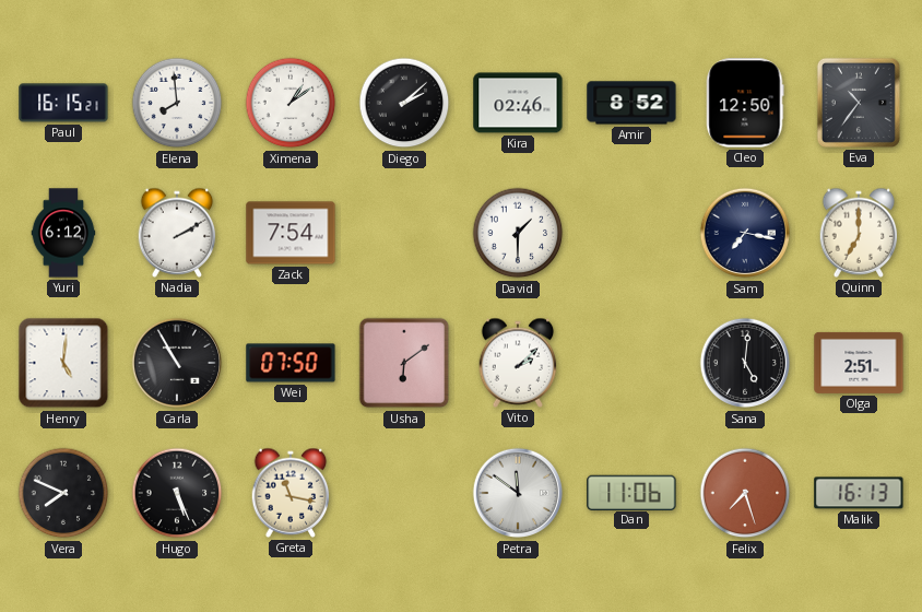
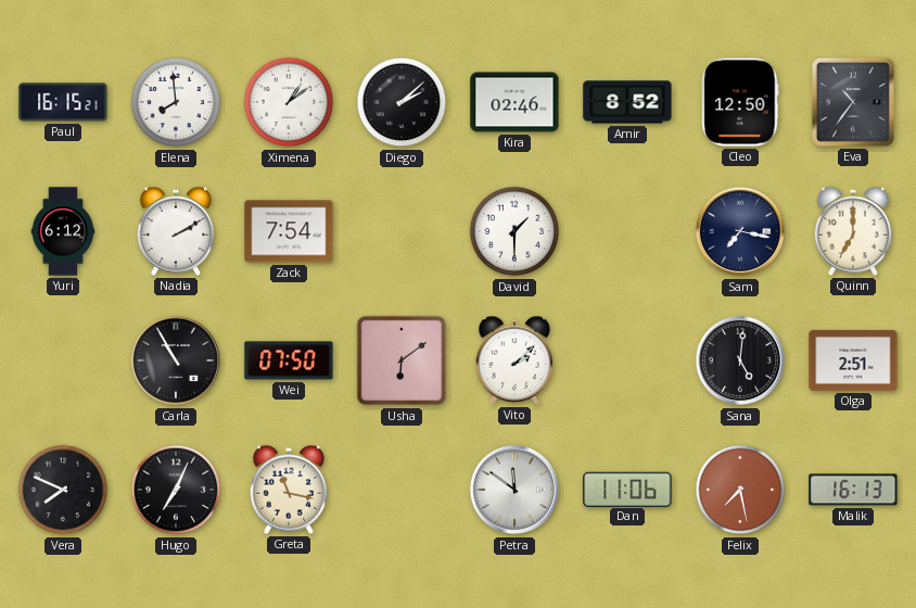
Henry: 5:01 -> none (63, 363)
Hugo: 5:26 -> 7:04 (176, 490)
Felix: 7:27 -> 7:28 (740, 490)
